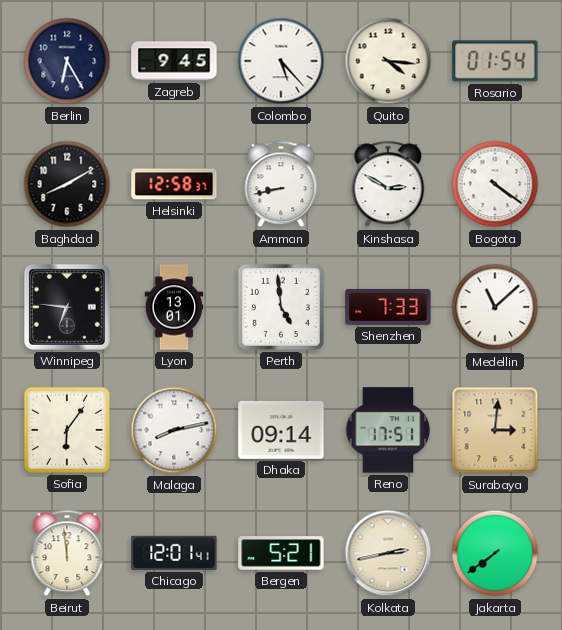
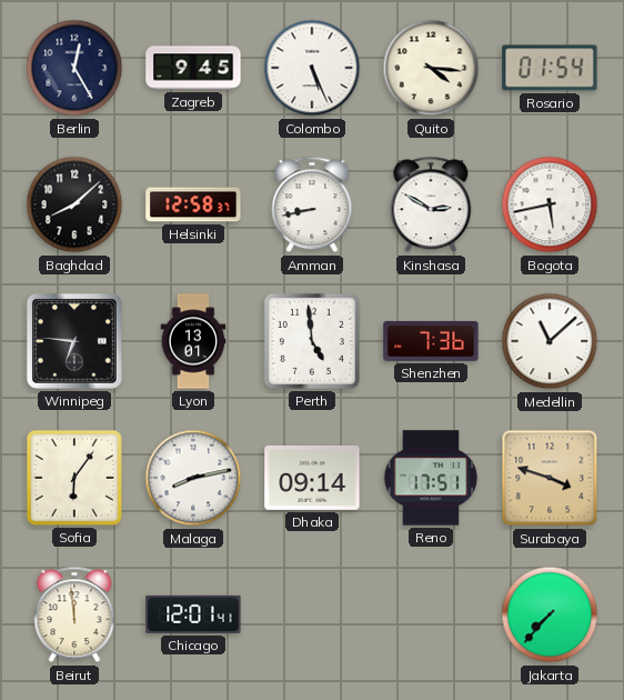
Berlin: 6:25 -> 12:25 (74, 68)
Colombo: 5:23 -> 5:26 (312, 68)
Baghdad: 8:10 -> 8:08 (74, 204)
Bogota: 4:21 -> 5:43 (550, 204)
Shenzhen: 7:33 -> 7:36 (431, 341)
Surabaya: 3:01 -> 3:48 (550, 478)
Bergen: 5:21 -> none (281, 553)
Kolkata: 2:43 -> none (388, 553)
Jakarta: 7:39 -> 7:37 (550, 614)
